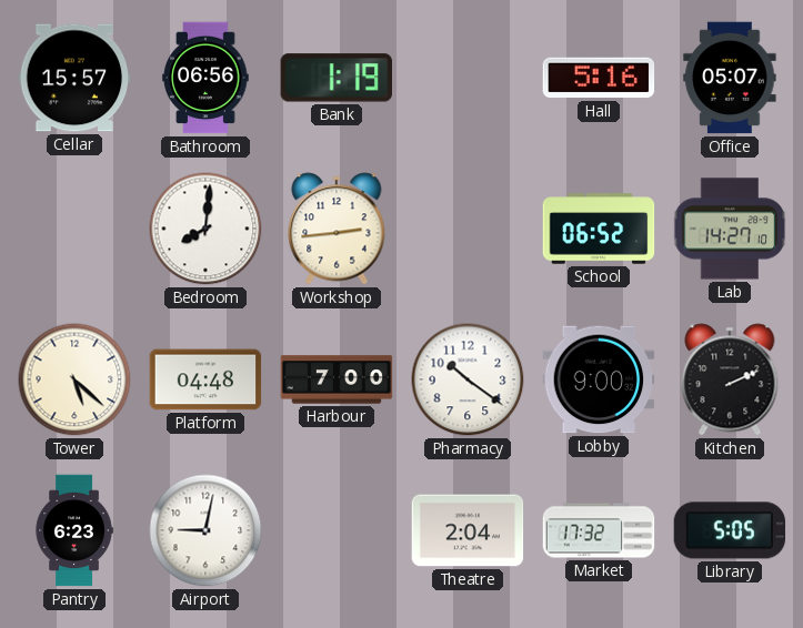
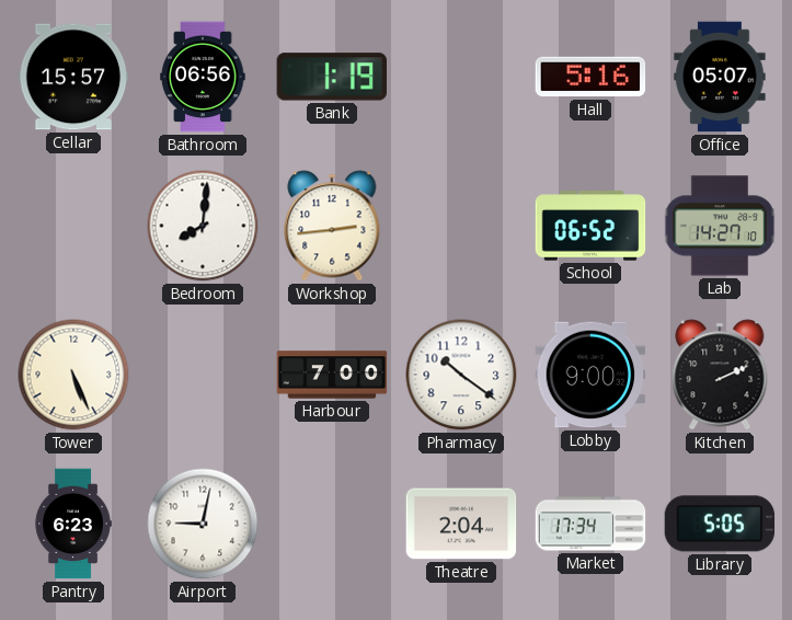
Tower: 5:22 -> 5:26 (73, 375)
Platform: 04:48 -> none (205, 379)
Market: 17:32 -> 17:34 (590, 524)
